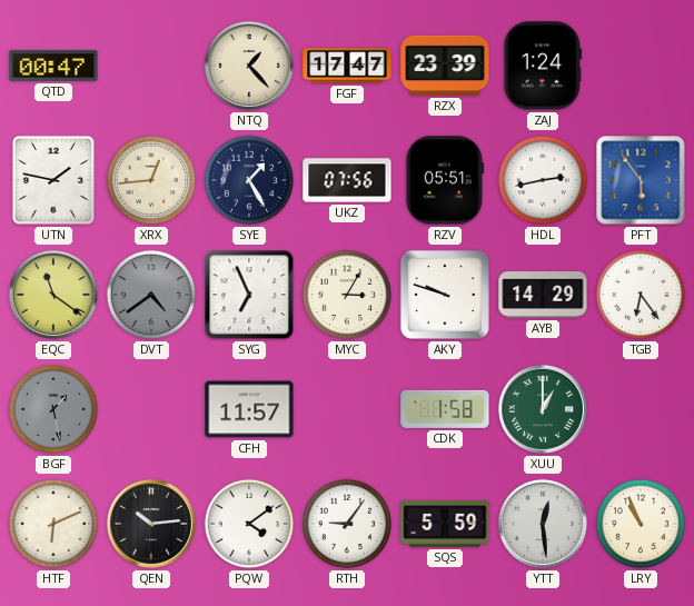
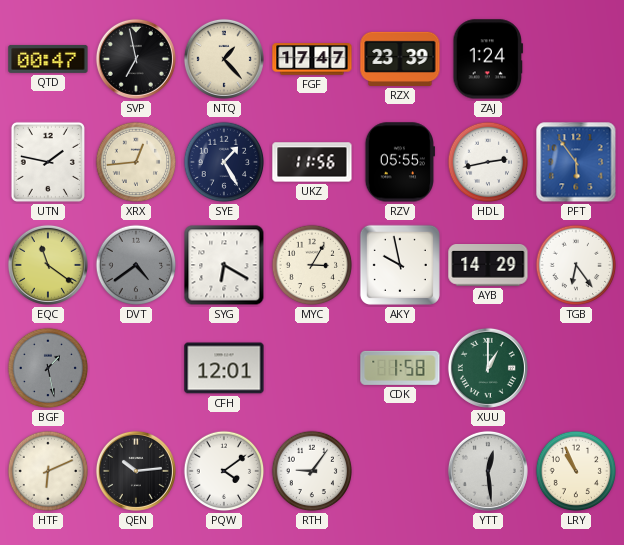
SVP: none -> 6:58 (136, 59)
UKZ: 07:56 -> 11:56 (312, 162)
RZV: 05:51 -> 05:55 (399, 162)
SYG: 6:56 -> 6:20 (224, 265)
AKY: 9:48 -> 9:58 (400, 265)
CFH: 11:57 -> 12:01 (224, 368)
SQS: 5:59 -> none (445, 524)
